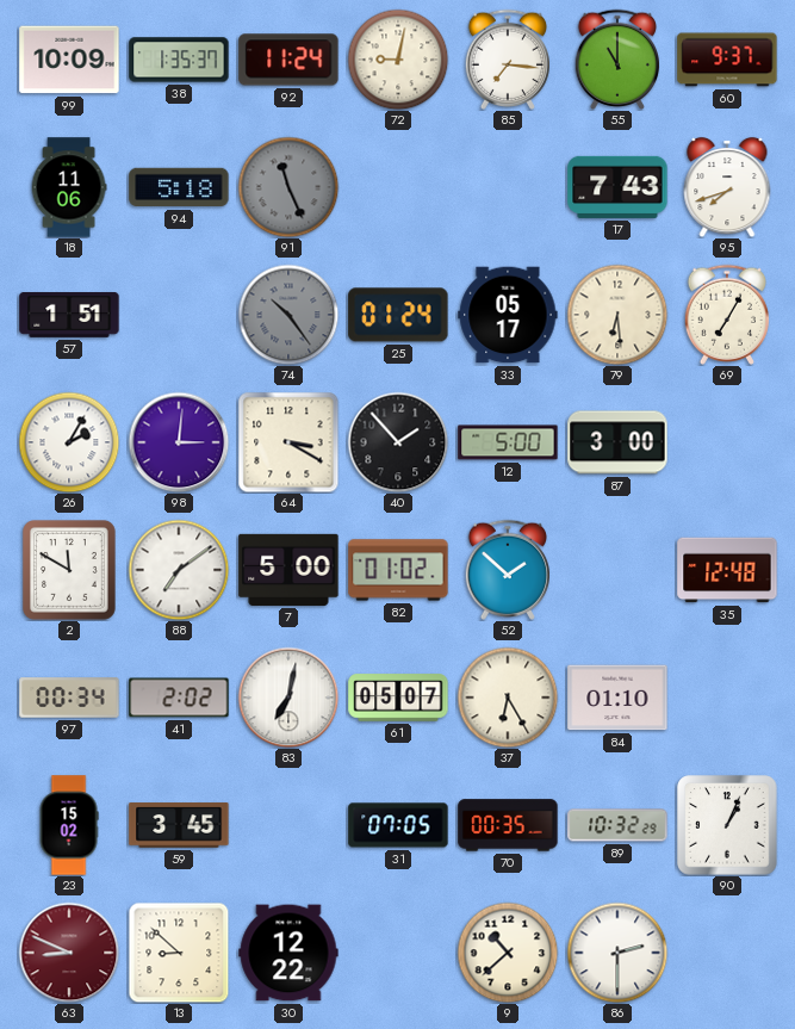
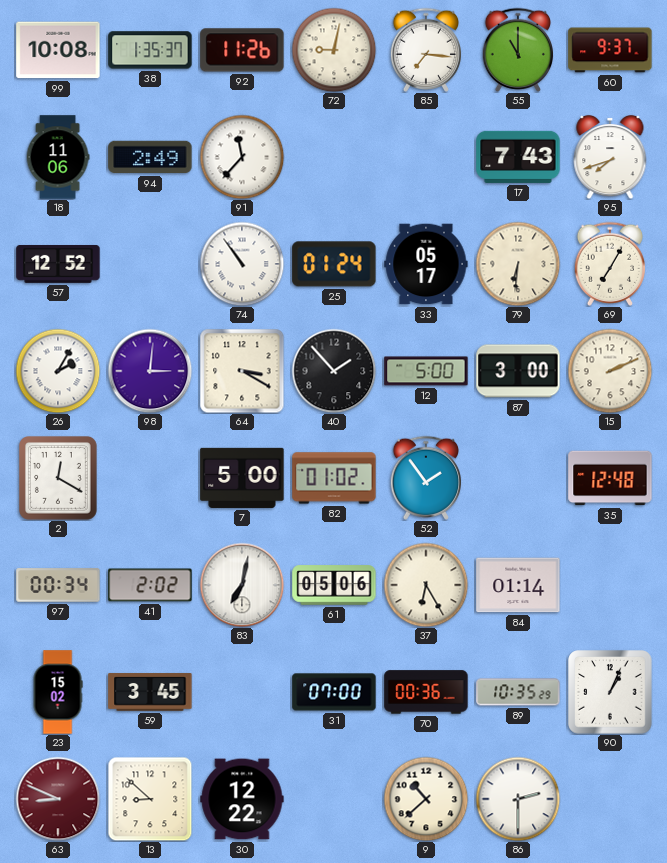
99: 10:09 -> 10:08 (58, 50)
92: 11:24 -> 11:26 (242, 50)
94: 5:18 -> 2:49 (150, 157)
91: 11:26 -> 11:37 (242, 157)
91 dial: grey -> white (242, 157)
57: 1:51 -> 12:52 (58, 265)
74: 10:24 -> 10:54 (242, 264)
74 dial: grey -> white (242, 264)
79: 6:29 -> 6:31 (518, 264)
15: none -> 2:11 (610, 371)
2: 11:50 -> 12:20 (59, 479)
88: 7:09 -> none (179, 570)
52: 1:52 -> 1:54 (425, 478)
61: 05:07 -> 05:06 (334, 585)
84: 01:10 -> 01:14 (518, 585)
31: 07:05 -> 07:00 (334, 692)
70: 00:35 -> 00:36 (426, 692)
89: 10:32 -> 10:35 (518, 692)
